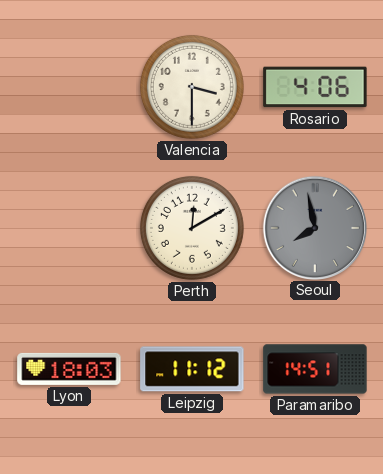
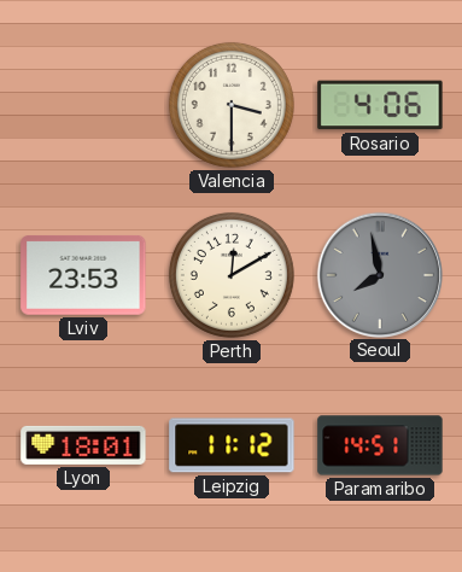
Lviv: none -> 23:53 (83, 276)
Lyon: 18:03 -> 18:01 (83, 445)
